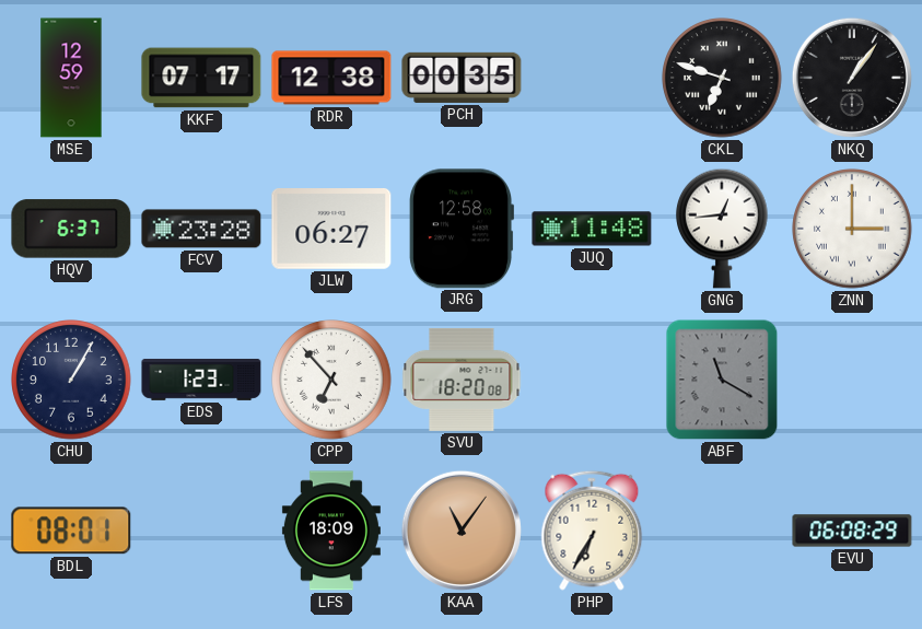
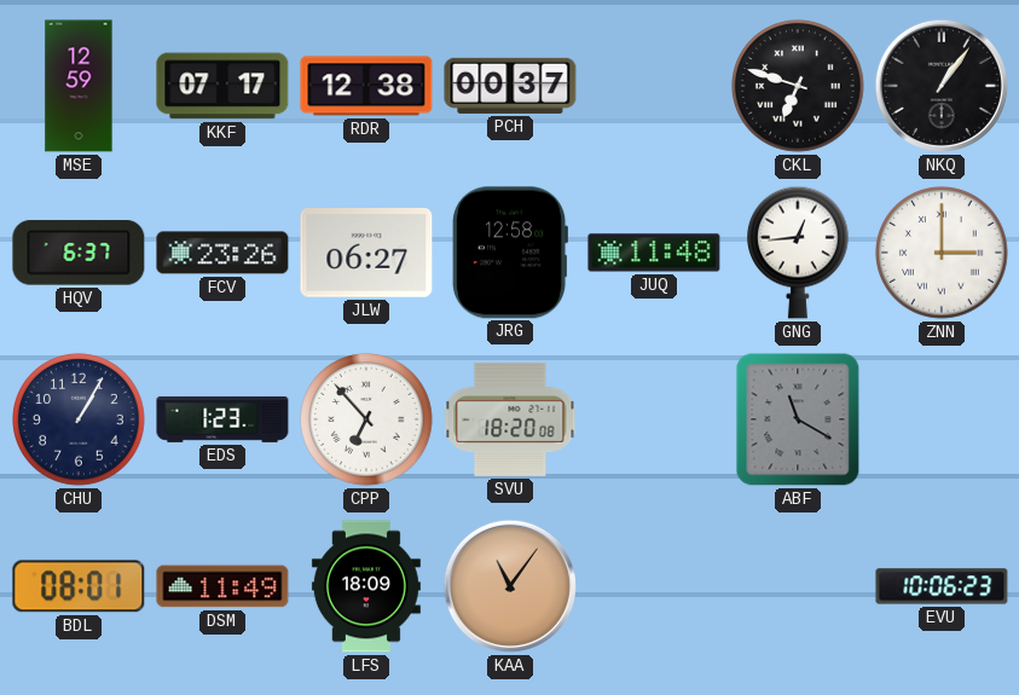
PCH: 00:35 -> 00:37 (510, 86)
FCV: 23:28 -> 23:26 (222, 253)
DSM: none -> 11:49 (222, 586)
PHP: 6:35 -> none (592, 531)
EVU: 06:08 -> 10:06 (942, 586)
